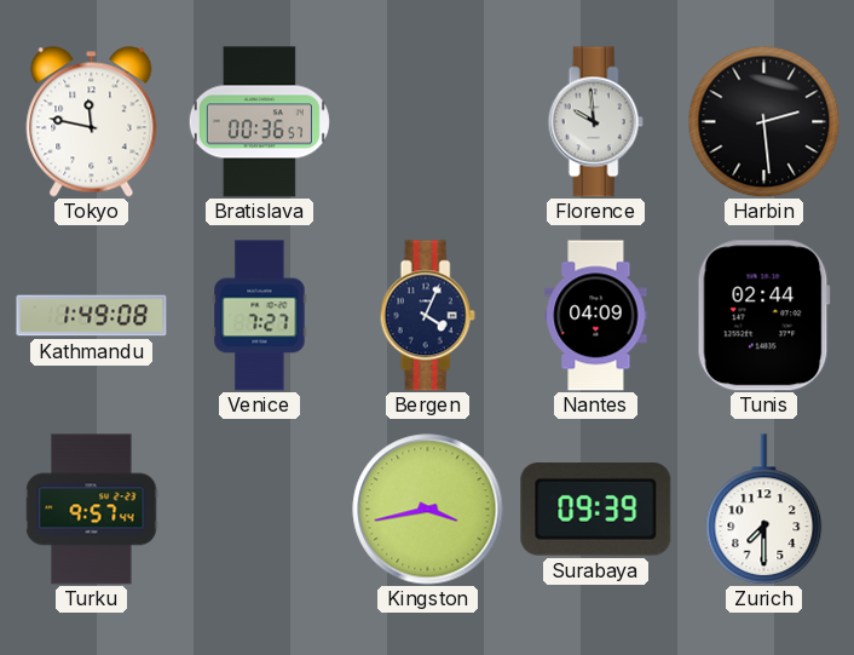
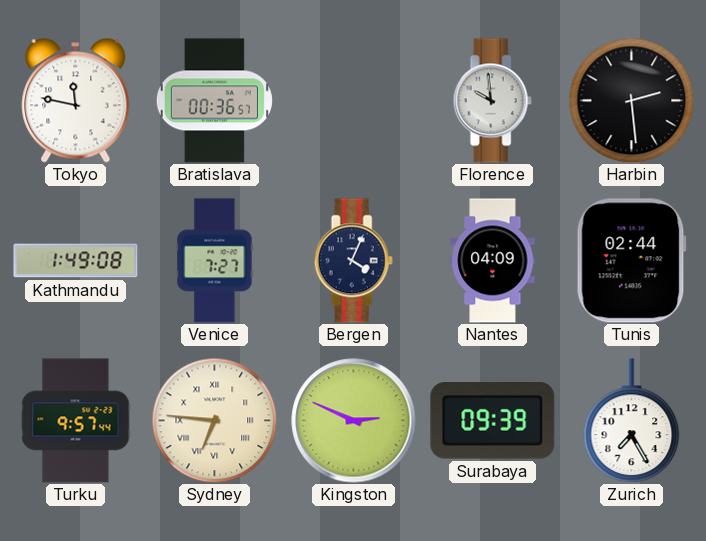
Sydney: none -> 6:46 (214, 420)
Kingston: 3:43 -> 2:49 (354, 421)
Zurich: 7:30 -> 7:25 (632, 421)
